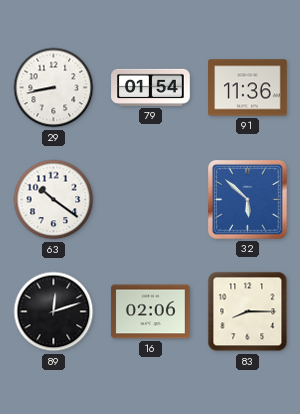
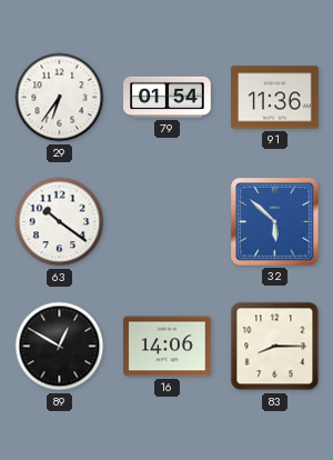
29: 8:43 -> 6:36 (60, 98)
89: 12:12 -> 12:50 (60, 347)
16: 02:06 -> 14:06 (168, 347)
